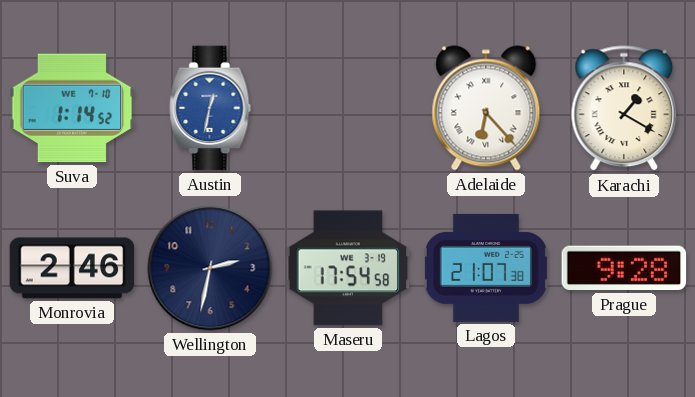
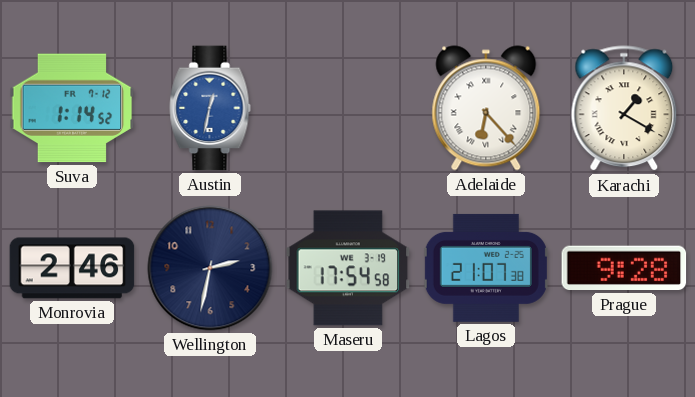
Suva date: WE 7-10 -> FR 7-12 (72, 108)
